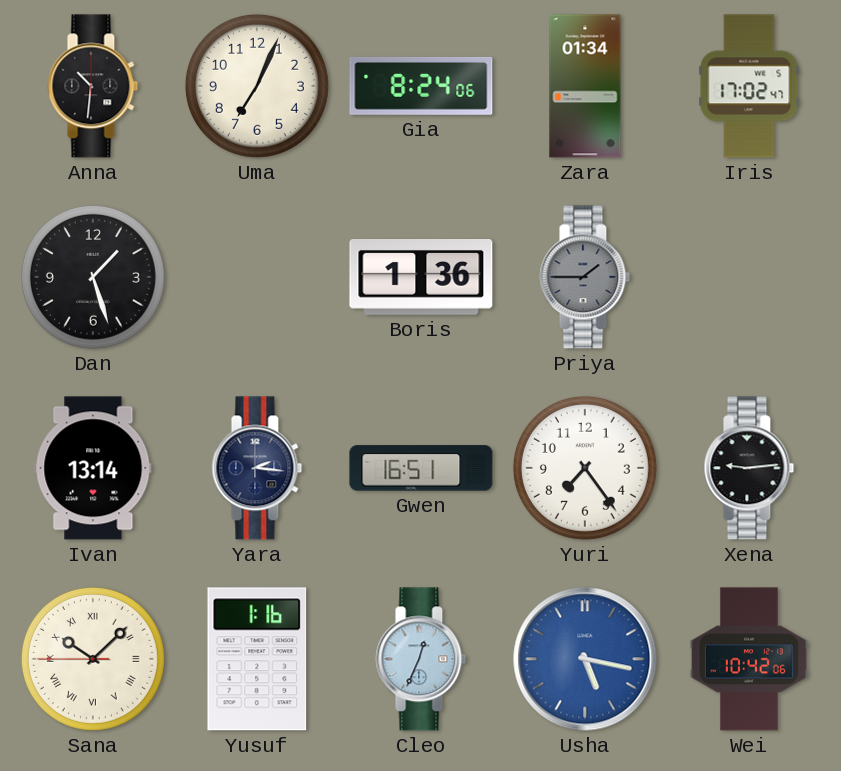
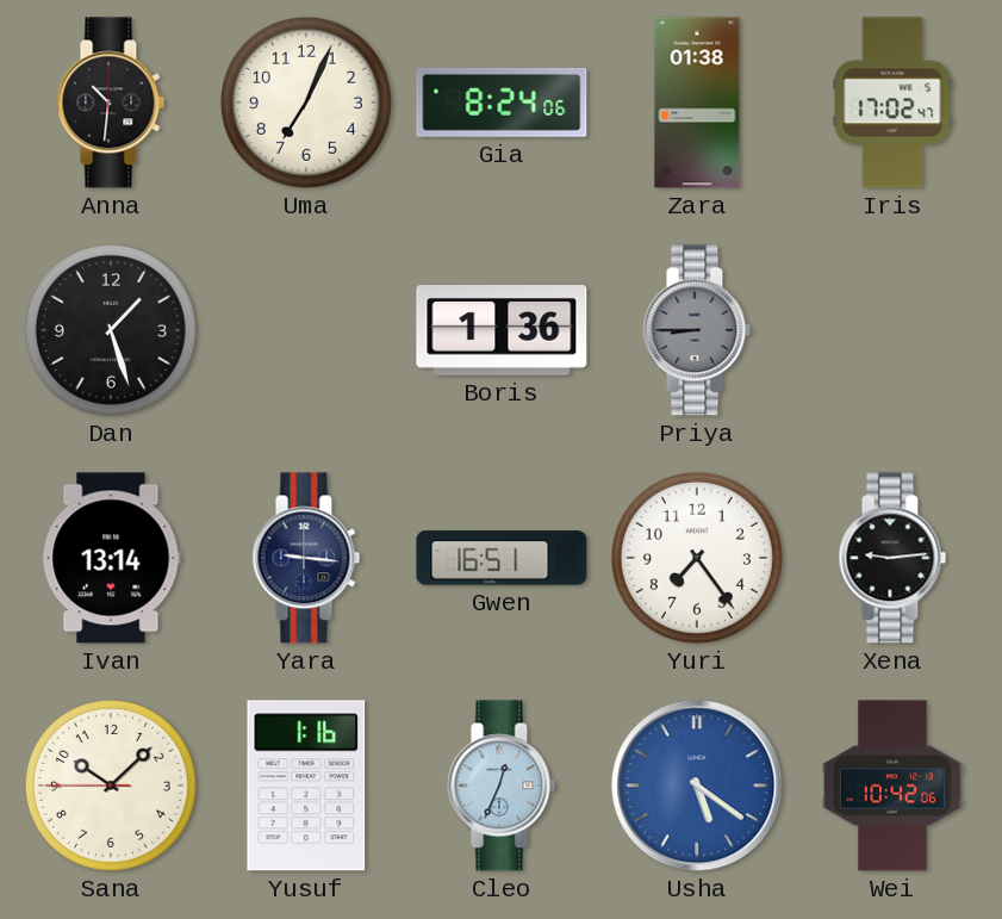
Zara: 01:34 -> 01:38 (697, 103)
Priya: 1:45 -> 8:45 (697, 330)
Yara: 2:16 -> 9:16 (306, 558)
Sana numerals: Roman -> Arabic (111, 786)
Usha: 5:17 -> 5:21 (697, 786)
